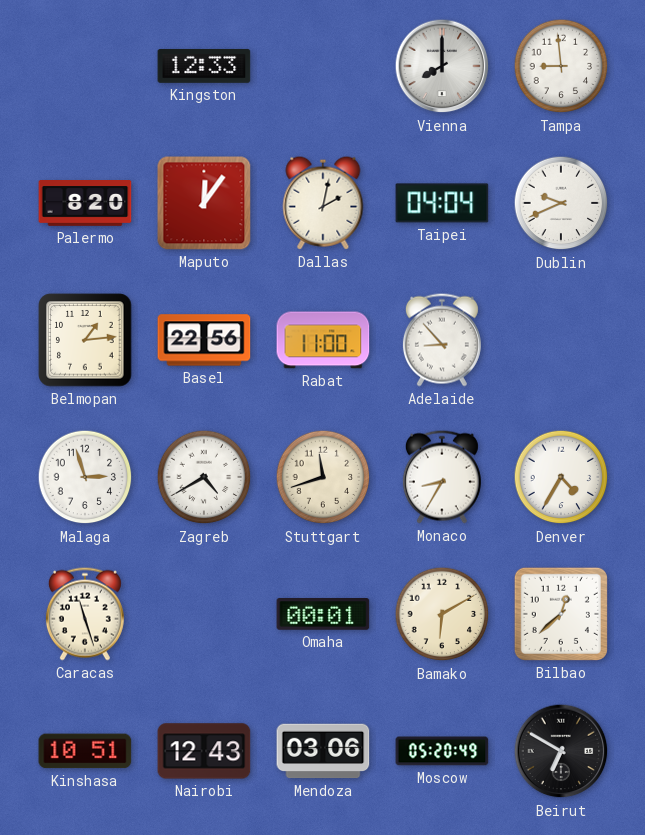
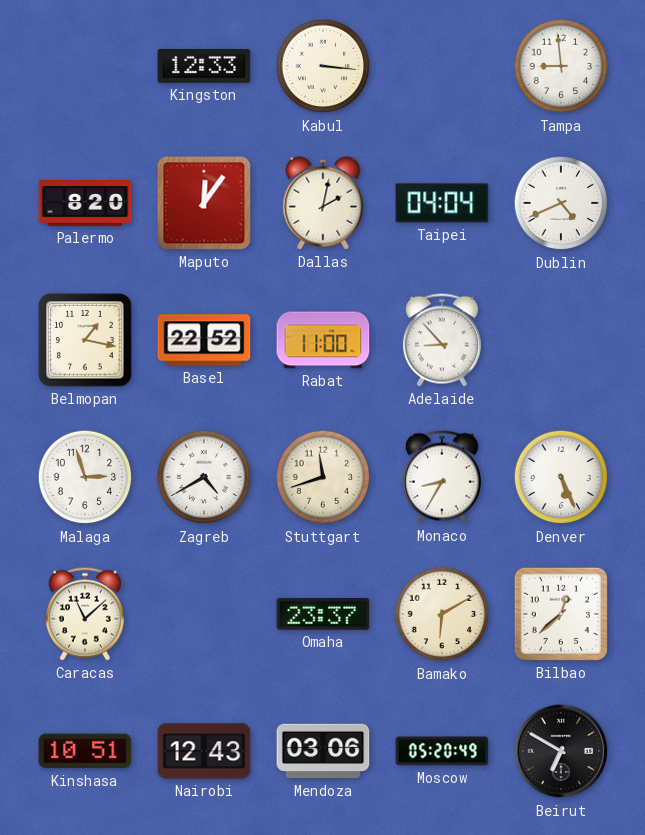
Kabul: none -> 3:16 (323, 66)
Vienna: 8:00 -> none (442, 66)
Dublin: 9:41 -> 4:41 (561, 203)
Belmopan: 1:14 -> 1:17 (85, 340)
Basel: 22:56 -> 22:52 (204, 340)
Denver: 4:35 -> 5:26 (561, 477)
Caracas: 11:27 -> 11:08 (85, 614)
Omaha: 00:01 -> 23:37 (323, 615)
